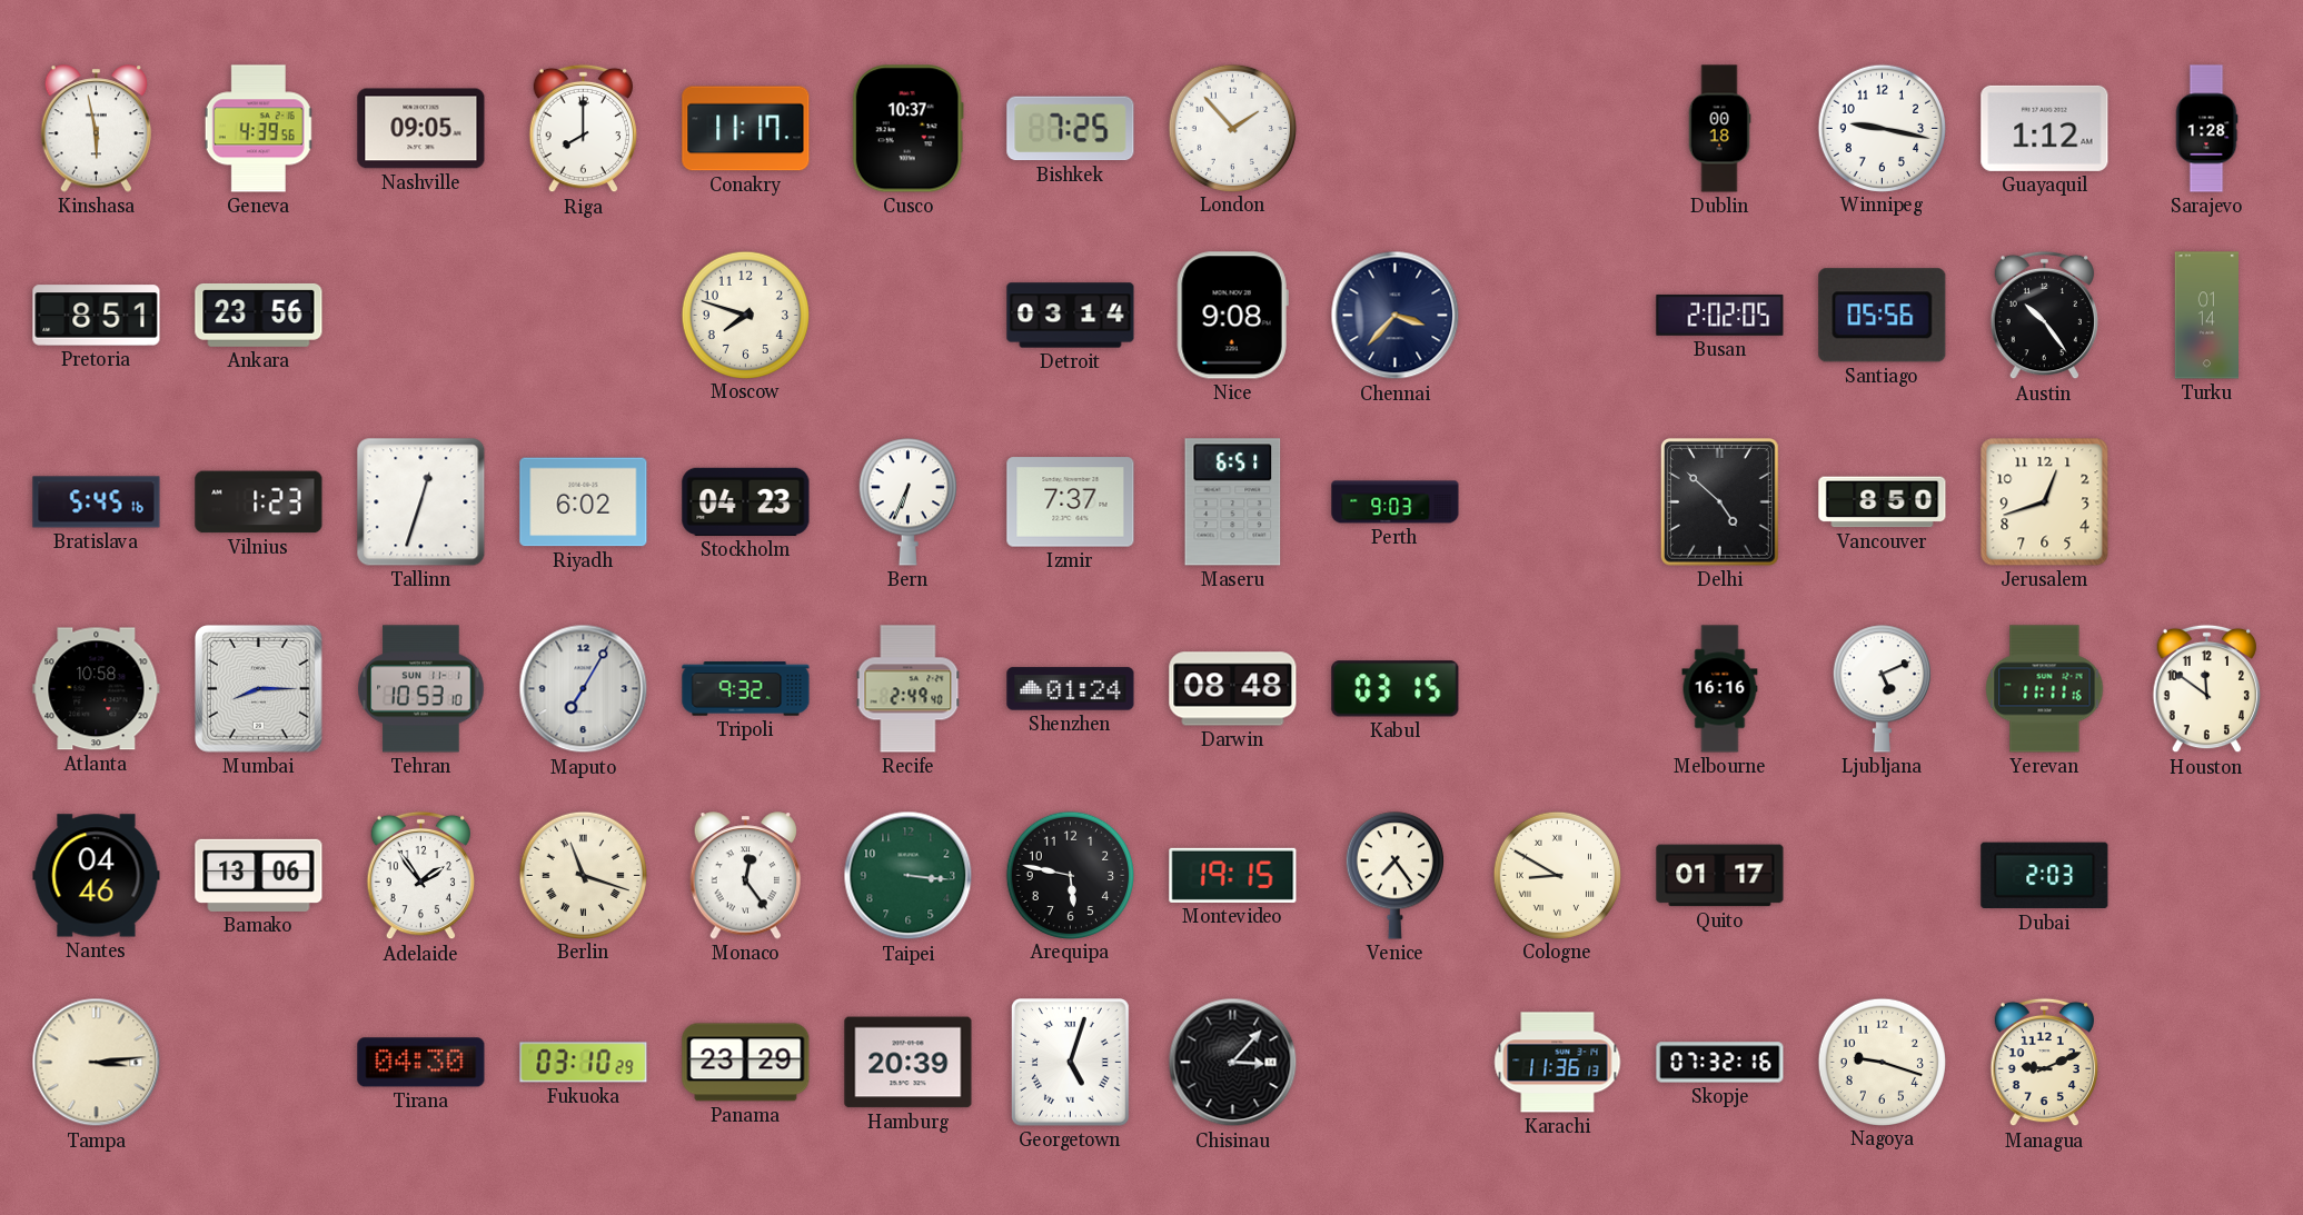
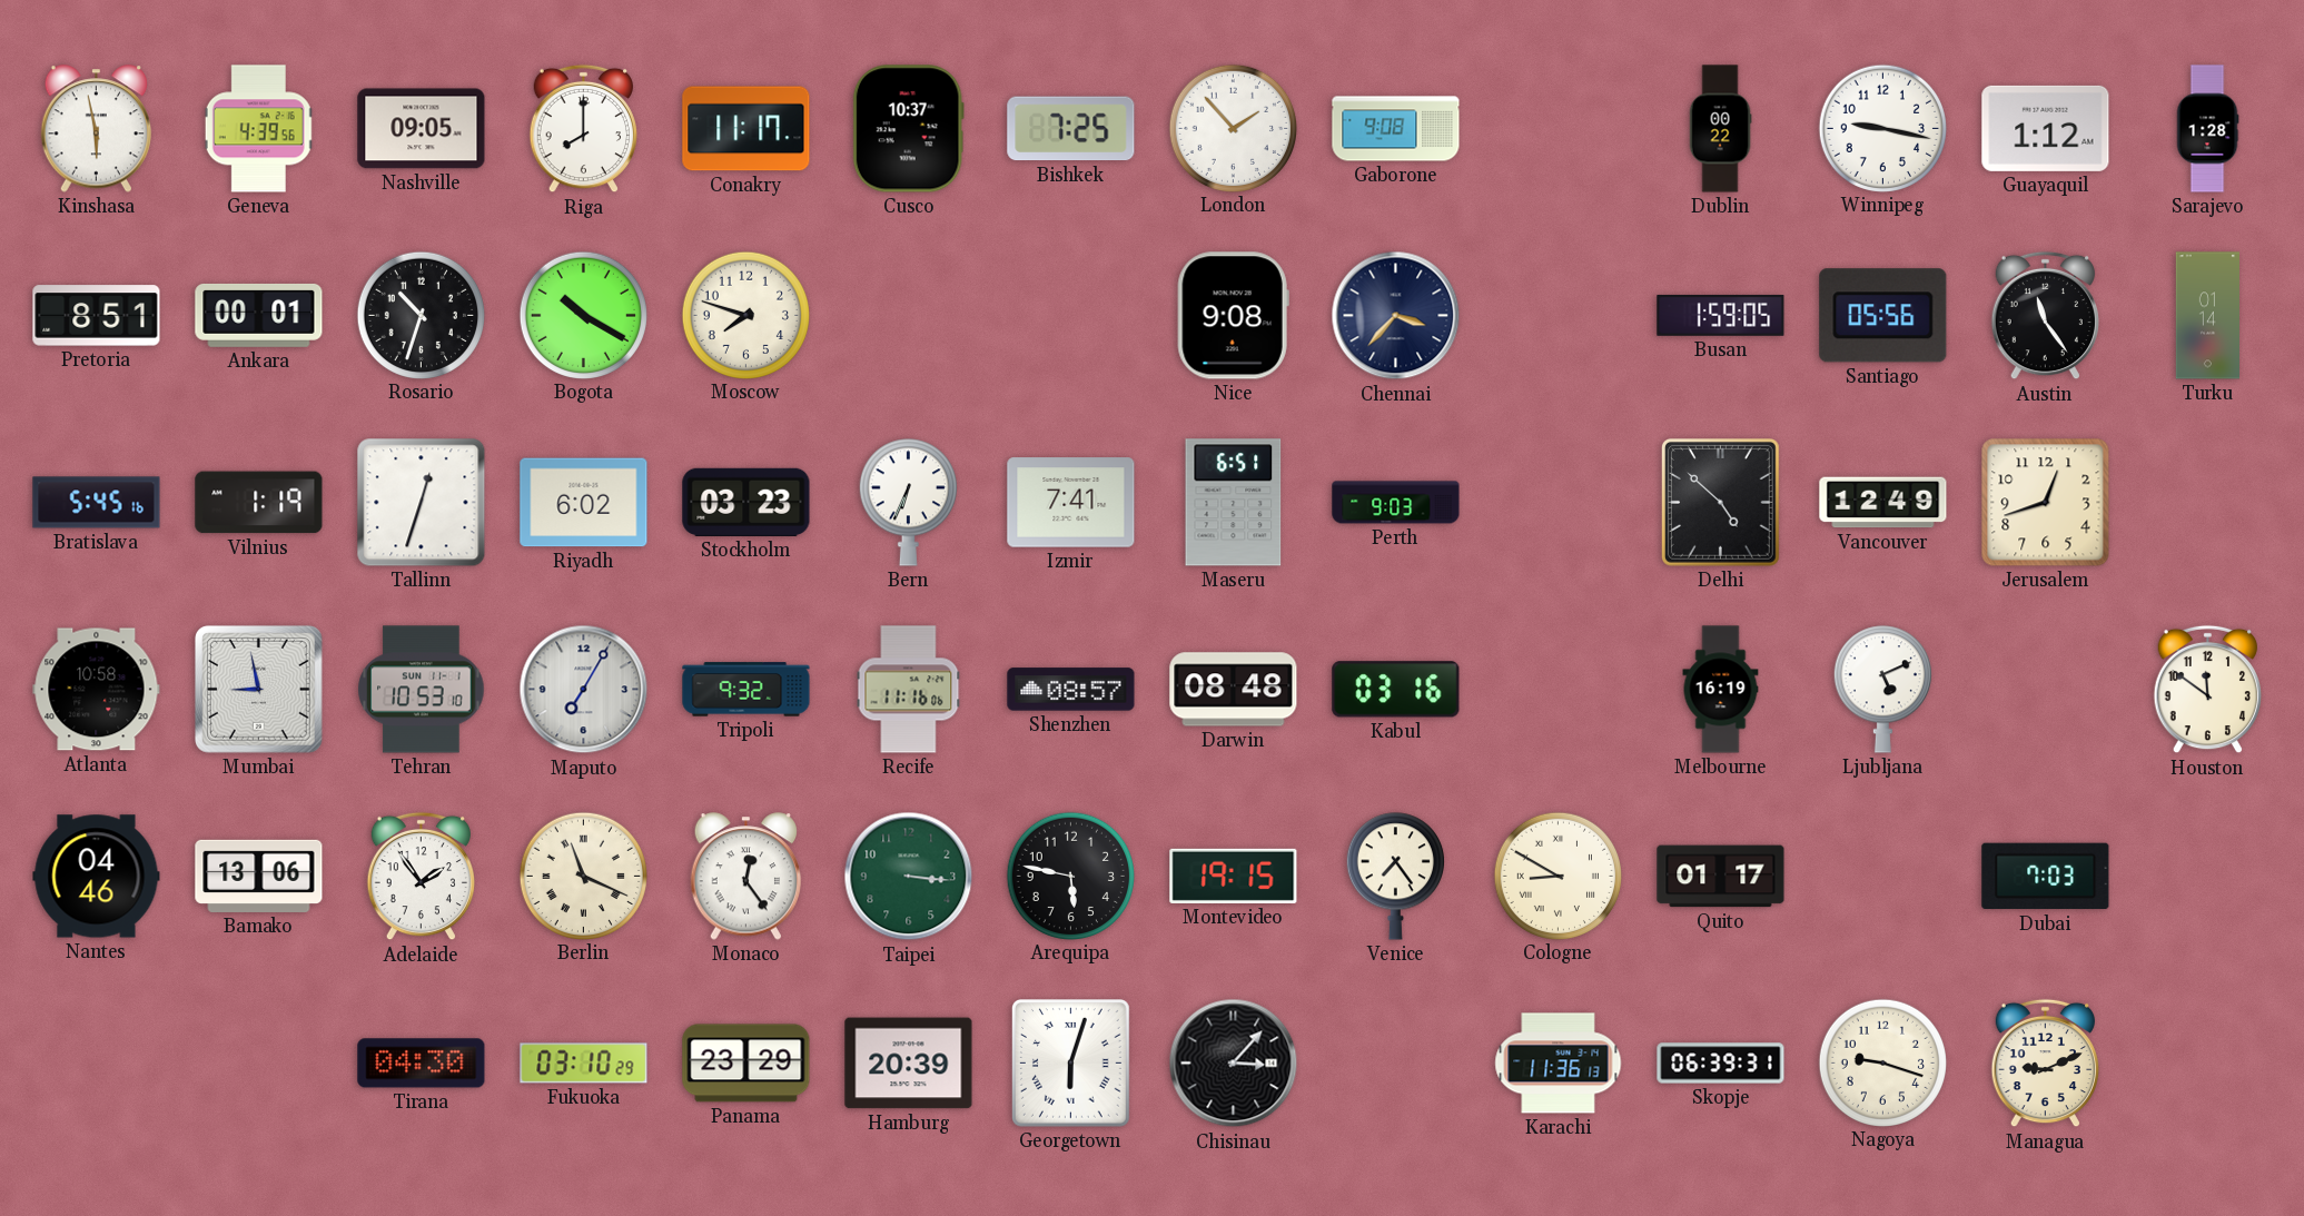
Gaborone: none -> 9:08 (1396, 129)
Dublin: 00:18 -> 00:22 (1720, 129)
Ankara: 23:56 -> 00:01 (259, 315)
Rosario: none -> 10:33 (421, 315)
Bogota: none -> 10:20 (583, 315)
Detroit: 03:14 -> none (1071, 316)
Busan: 2:02 -> 1:59 (1721, 316)
Austin: 10:24 -> 11:24 (2045, 316)
Vilnius: 1:23 -> 1:19 (259, 503)
Stockholm: 04:23 -> 03:23 (746, 502)
Izmir: 7:37 -> 7:41 (1071, 503)
Vancouver: 8:50 -> 12:49 (1883, 503)
Mumbai: 8:15 -> 8:58 (259, 690)
Recife: 2:49 -> 11:16 (909, 690)
Shenzhen: 01:24 -> 08:57 (1071, 690)
Kabul: 03:15 -> 03:16 (1396, 690)
Melbourne: 16:16 -> 16:19 (1721, 690)
Yerevan: 11:11 -> none (2045, 689)
Berlin: 11:18 -> 11:19 (583, 876)
Dubai: 2:03 -> 7:03 (2046, 877)
Tampa: 3:14 -> none (97, 1063)
Georgetown: 5:03 -> 6:03 (1070, 1064)
Skopje: 07:32 -> 06:39 (1721, 1064)
